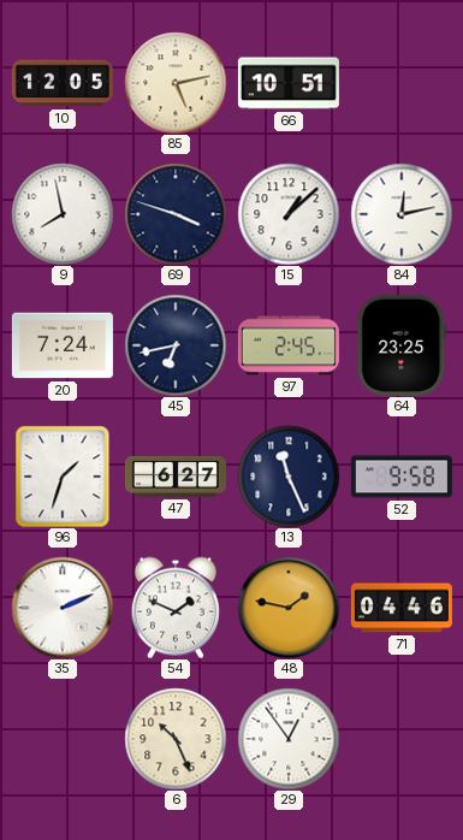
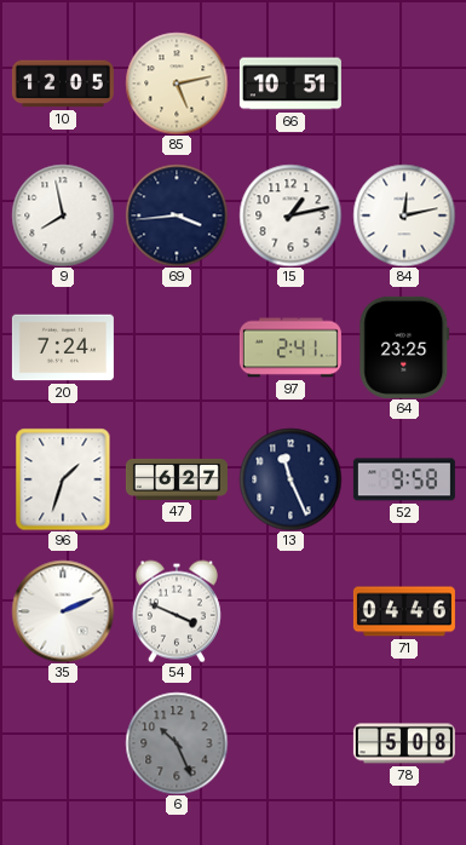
69: 3:48 -> 3:44 (177, 215)
15: 1:08 -> 1:13 (290, 215)
45: 6:43 -> none (176, 345)
97: 2:45 -> 2:41 (290, 347)
54: 1:49 -> 3:49 (177, 611)
48: 1:47 -> none (289, 608)
6 dial: cream -> grey (177, 743)
29: 12:54 -> none (289, 739)
78: none -> 5:08 (404, 743)
